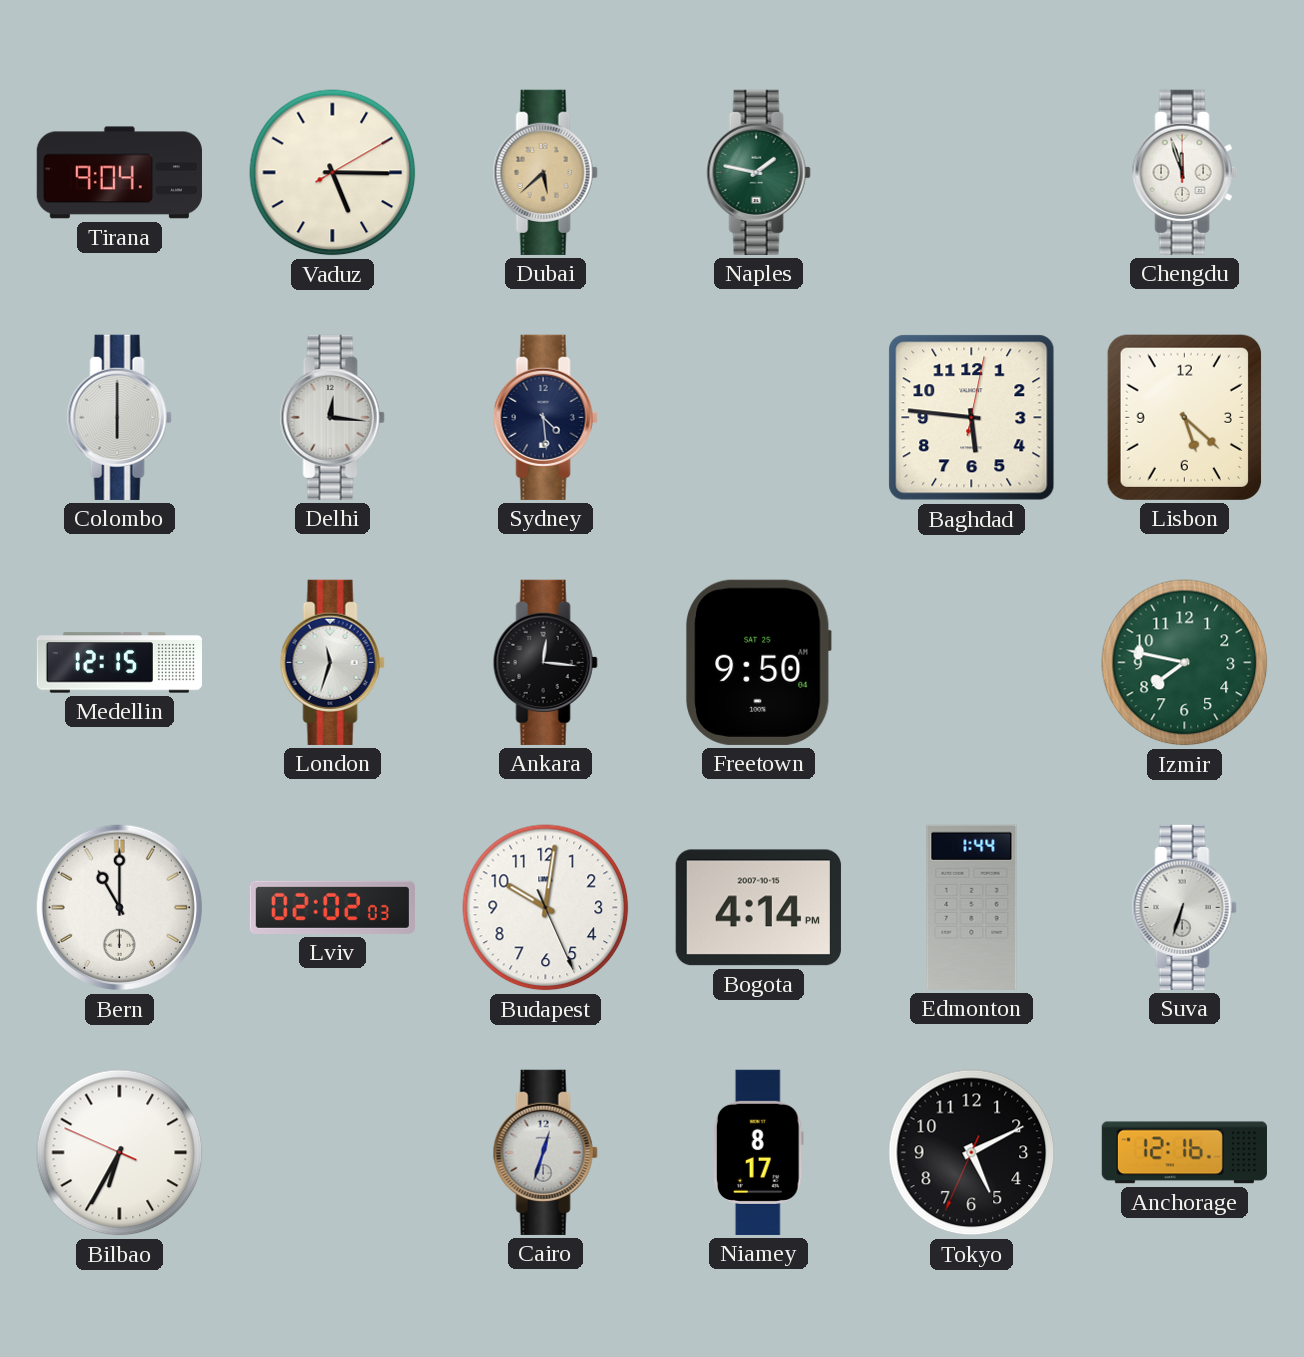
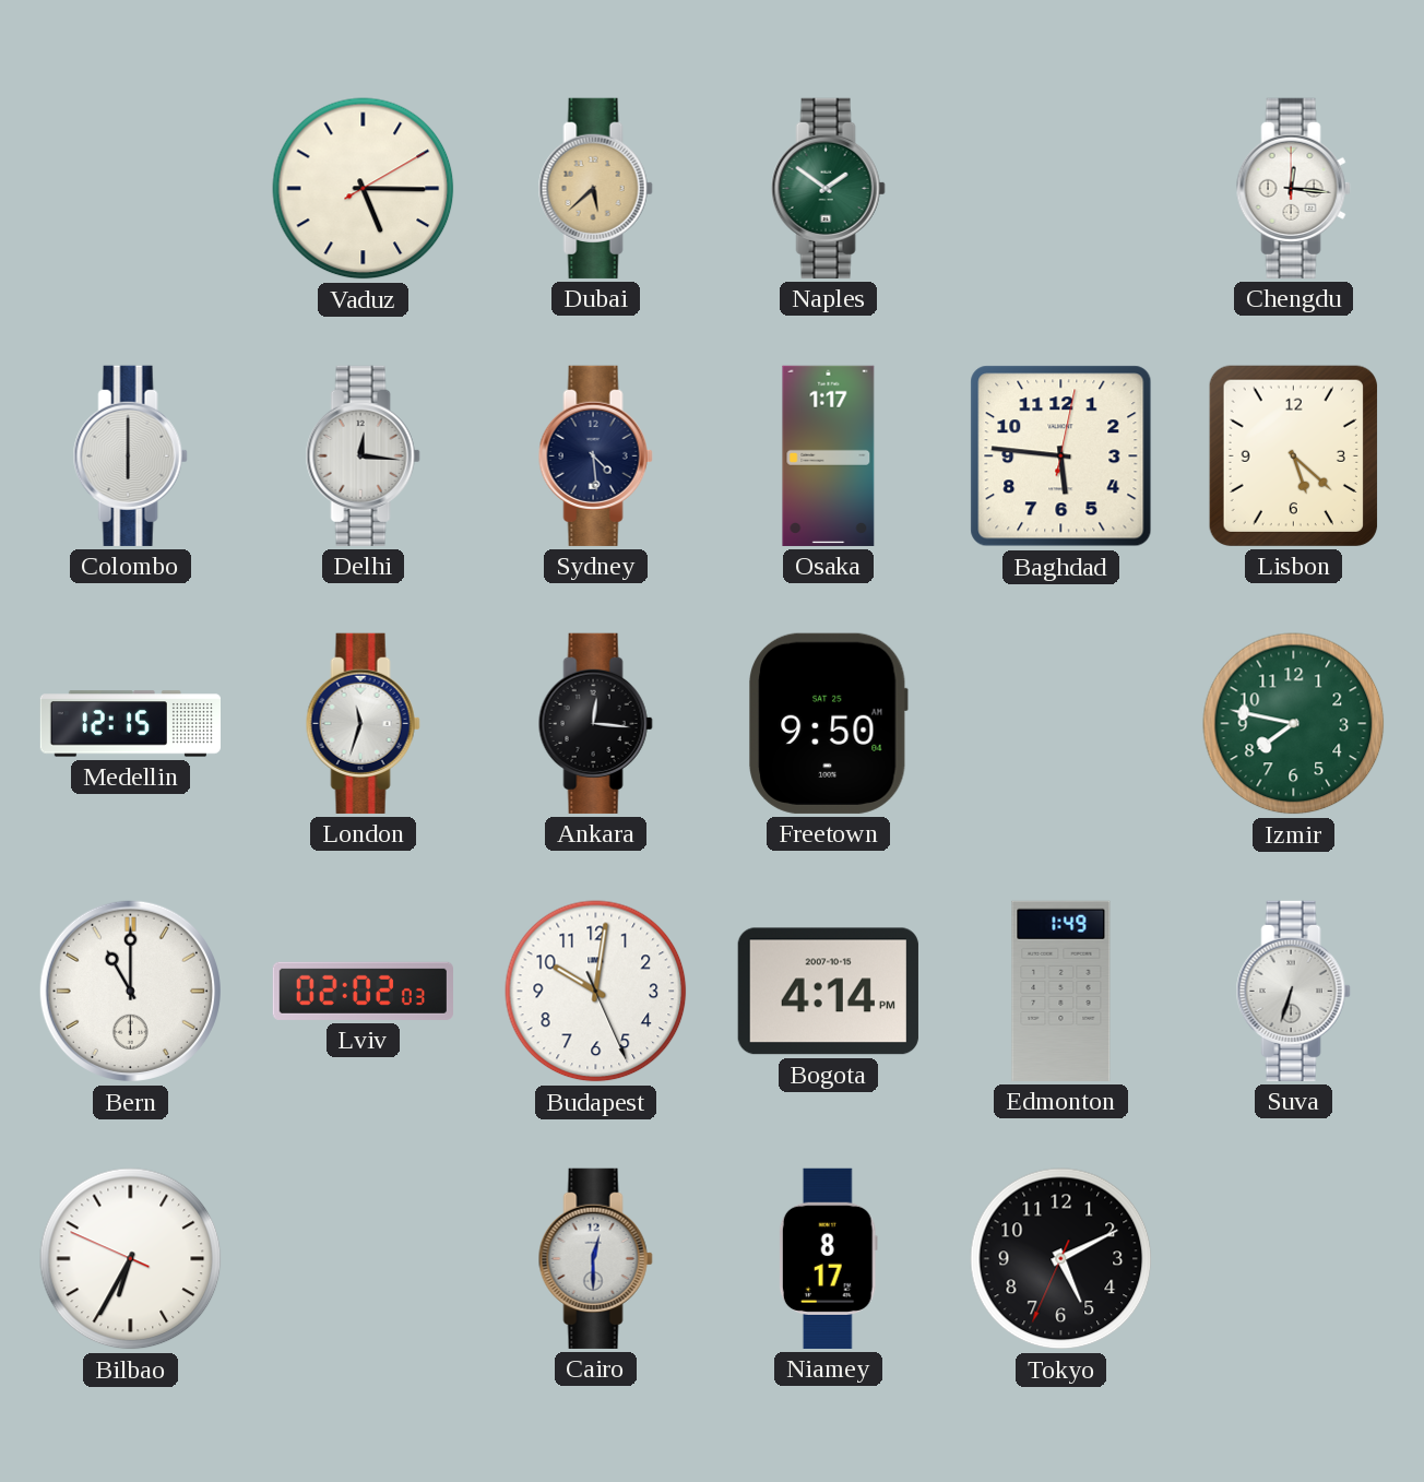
Tirana: 9:04 -> none (119, 173)
Naples: 1:47 -> 1:51 (828, 188)
Chengdu: 11:57 -> 12:16 (1293, 188)
Osaka: none -> 1:17 (829, 455)
Edmonton: 1:44 -> 1:49 (1061, 991)
Cairo: 12:33 -> 12:30 (595, 1258)
Anchorage: 12:16 -> none (1184, 1153)
